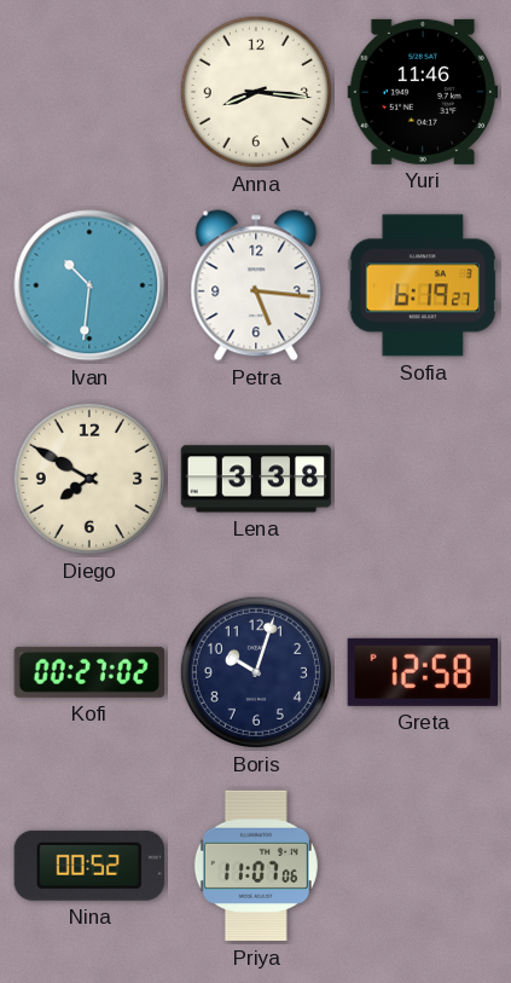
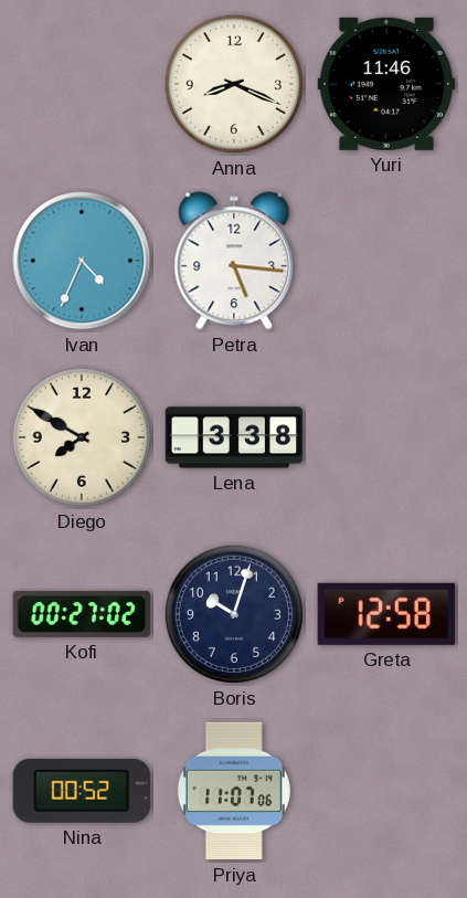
Anna: 8:16 -> 8:19 (234, 84)
Ivan: 10:31 -> 4:34 (82, 261)
Sofia: 6:19 -> none (423, 285)
